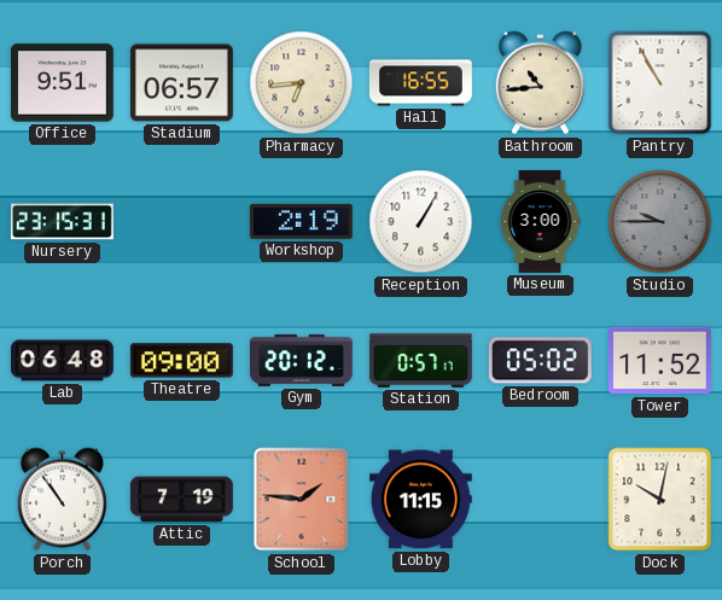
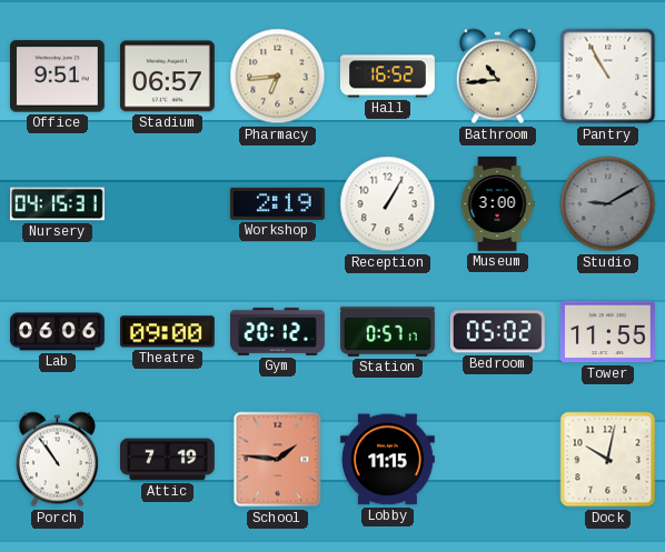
Hall: 16:55 -> 16:52 (388, 77)
Nursery: 23:15 -> 04:15 (58, 204)
Studio: 9:45 -> 9:10 (608, 204)
Lab: 06:48 -> 06:06 (58, 332)
Tower: 11:52 -> 11:55 (607, 332)
